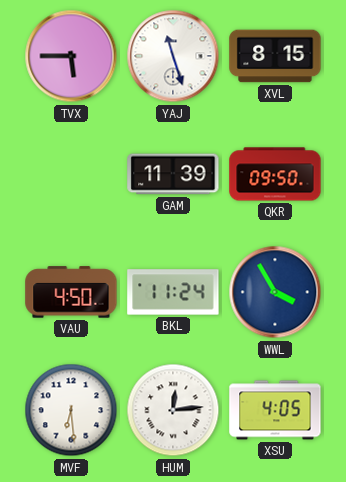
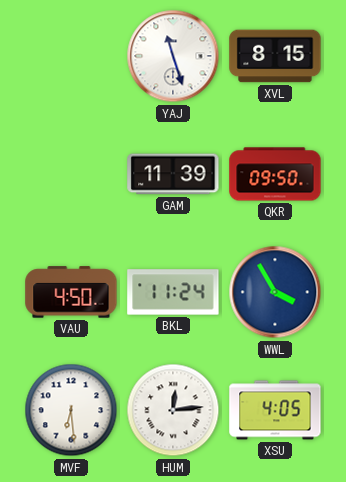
TVX: 5:45 -> none (71, 56)
